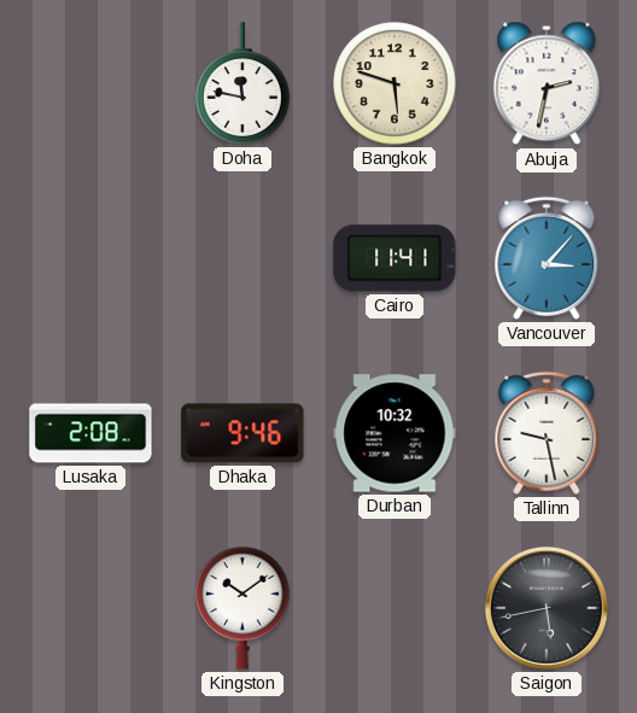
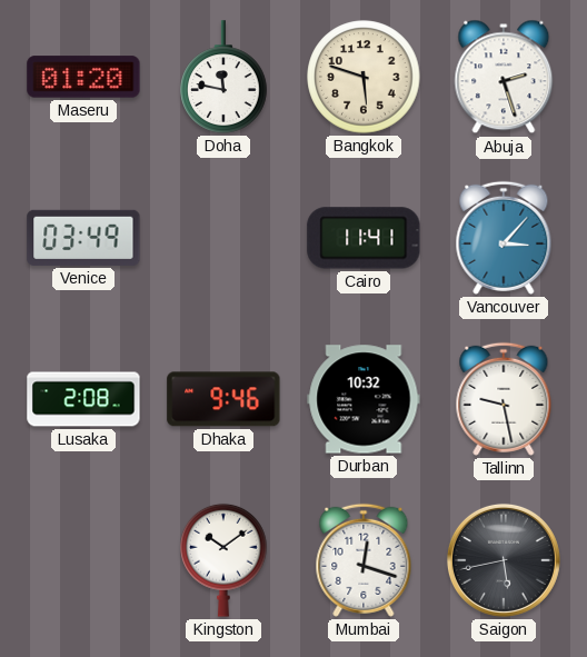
Maseru: none -> 01:20 (83, 77)
Abuja: 2:32 -> 2:27 (504, 77)
Venice: none -> 03:49 (83, 238)
Mumbai: none -> 12:18 (364, 560)
